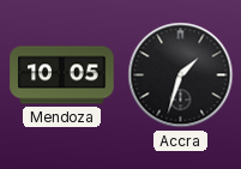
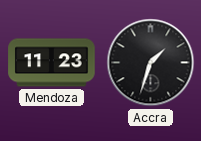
Mendoza: 10:05 -> 11:23 (52, 63)
